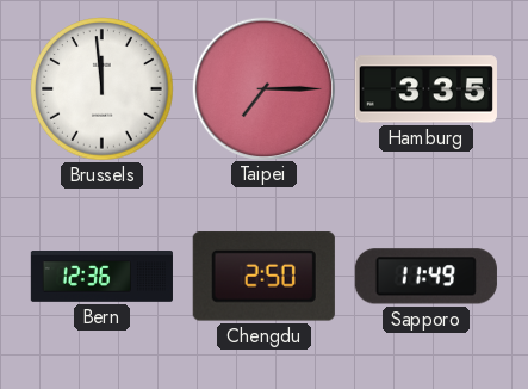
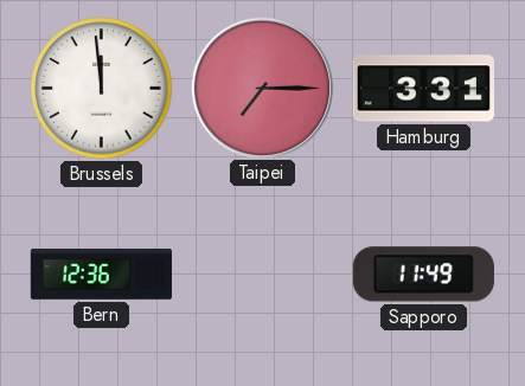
Hamburg: 3:35 -> 3:31 (423, 89)
Chengdu: 2:50 -> none (263, 277)
